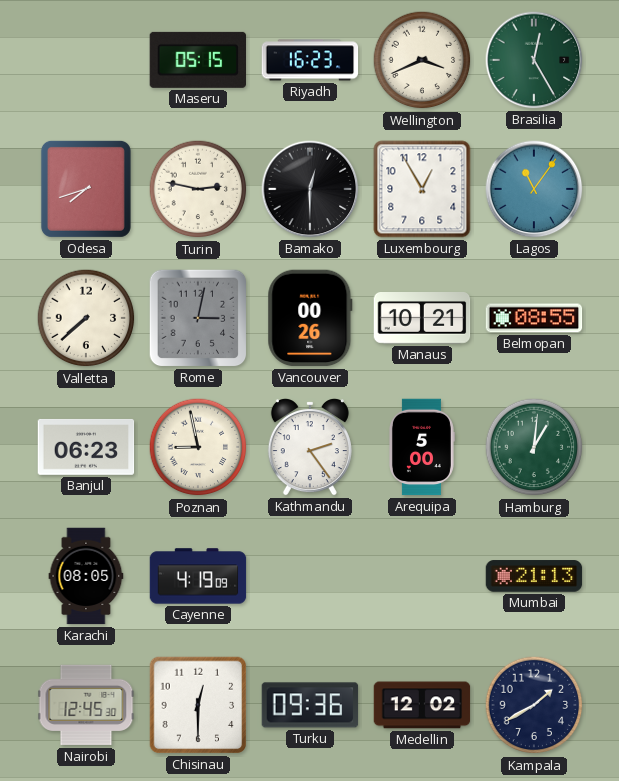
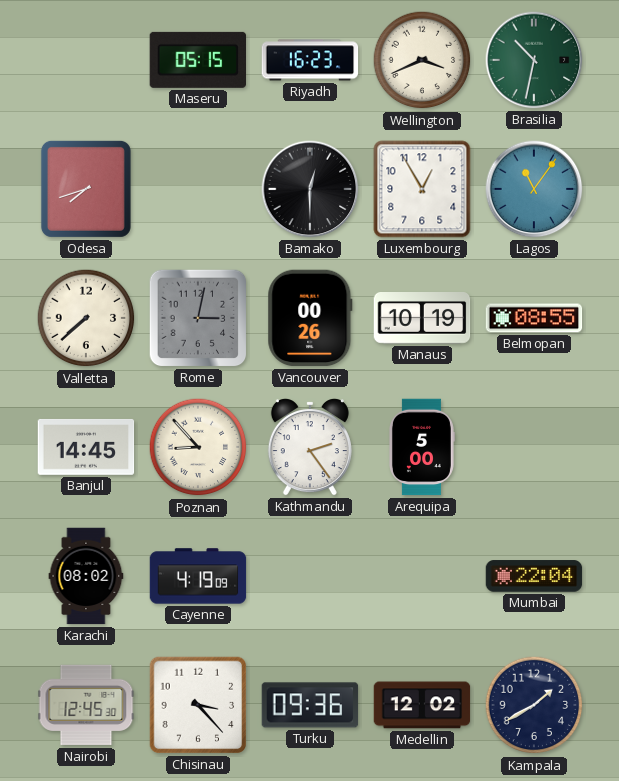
Brasilia: 12:25 -> 10:32 (534, 60)
Turin: 2:47 -> none (198, 189)
Manaus: 10:21 -> 10:19 (422, 319)
Banjul: 06:23 -> 14:45 (86, 447)
Poznan: 8:58 -> 8:53 (198, 447)
Hamburg: 1:01 -> none (534, 447)
Karachi: 08:05 -> 08:02 (86, 576)
Mumbai: 21:13 -> 22:04 (534, 576)
Chisinau: 12:30 -> 3:23 (198, 705)
